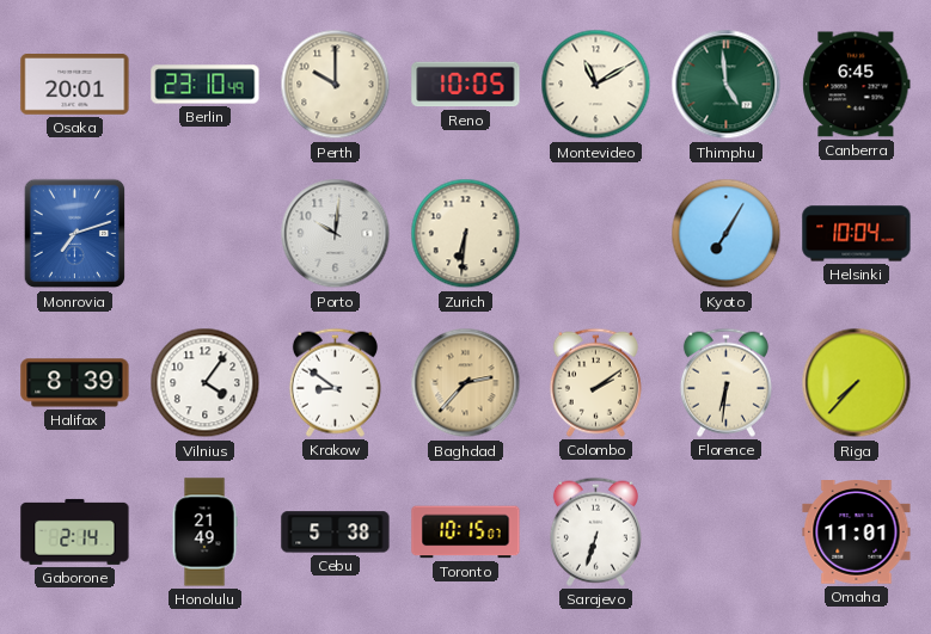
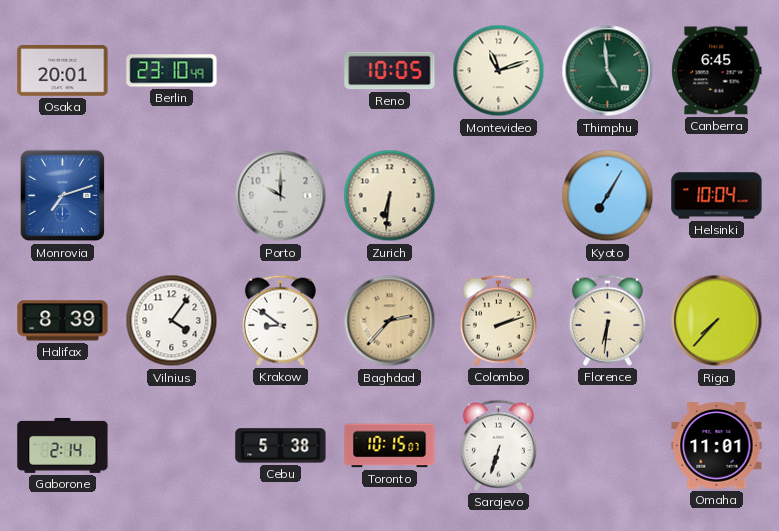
Perth: 10:00 -> none (336, 85)
Montevideo: 11:10 -> 11:12 (499, 71)
Porto: 10:01 -> 10:00 (281, 196)
Colombo: 2:09 -> 2:12 (498, 320)
Honolulu: 21:49 -> none (204, 533)
